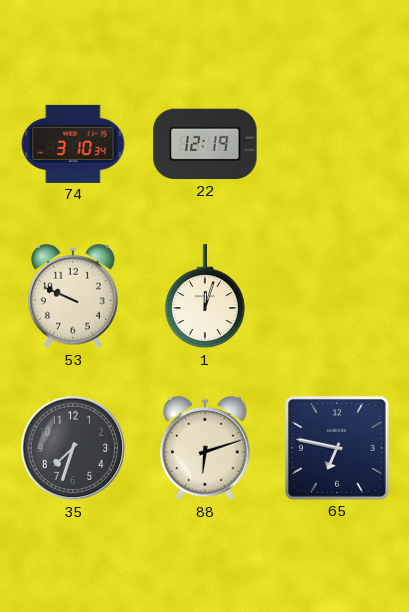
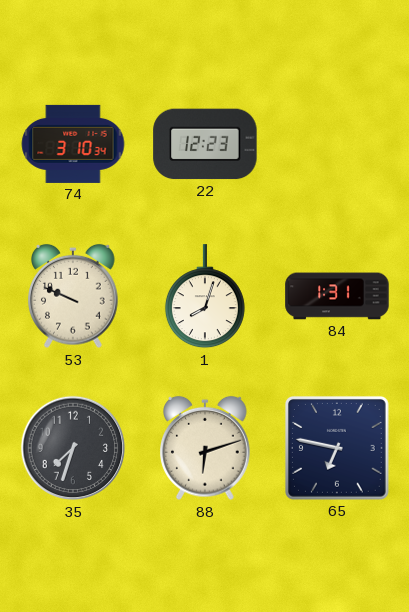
22: 12:19 -> 12:23 (205, 144)
1: 12:03 -> 8:03 (205, 297)
84: none -> 1:31 (337, 296)
